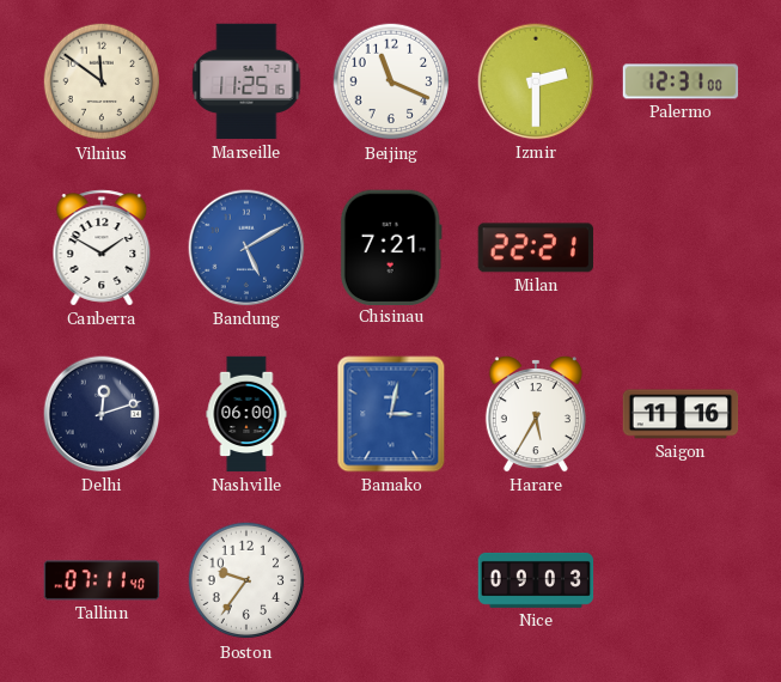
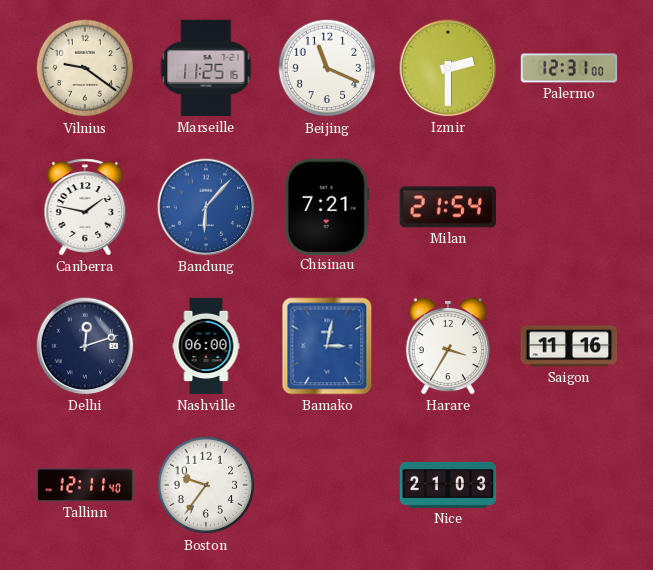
Vilnius: 11:51 -> 9:21 (85, 68)
Canberra: 1:50 -> 1:47 (85, 207)
Bandung: 5:10 -> 6:07 (206, 207)
Milan: 22:21 -> 21:54 (448, 207)
Harare: 5:35 -> 3:35 (448, 346)
Tallinn: 07:11 -> 12:11 (85, 485)
Nice: 09:03 -> 21:03 (448, 485)
